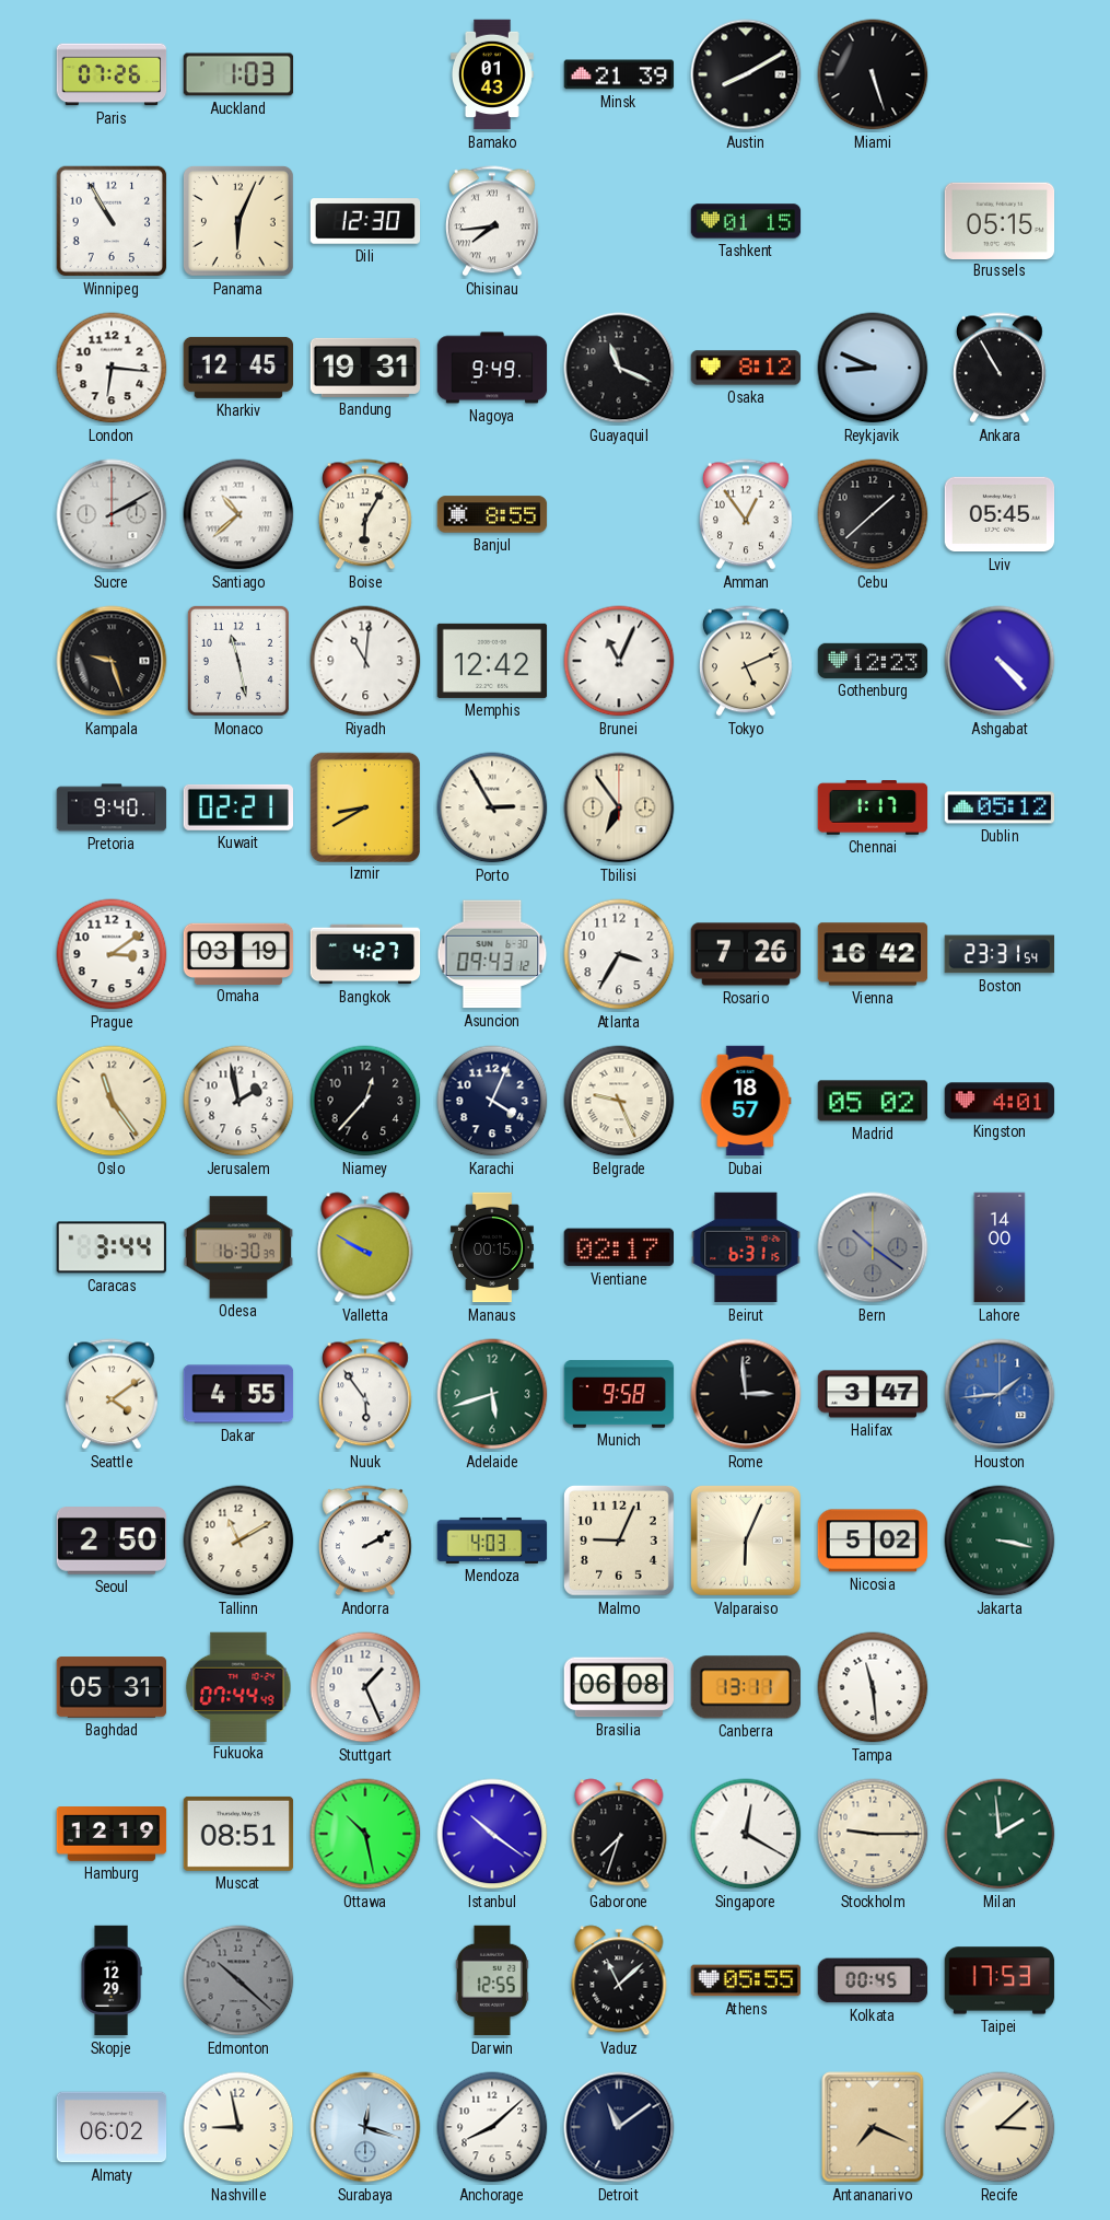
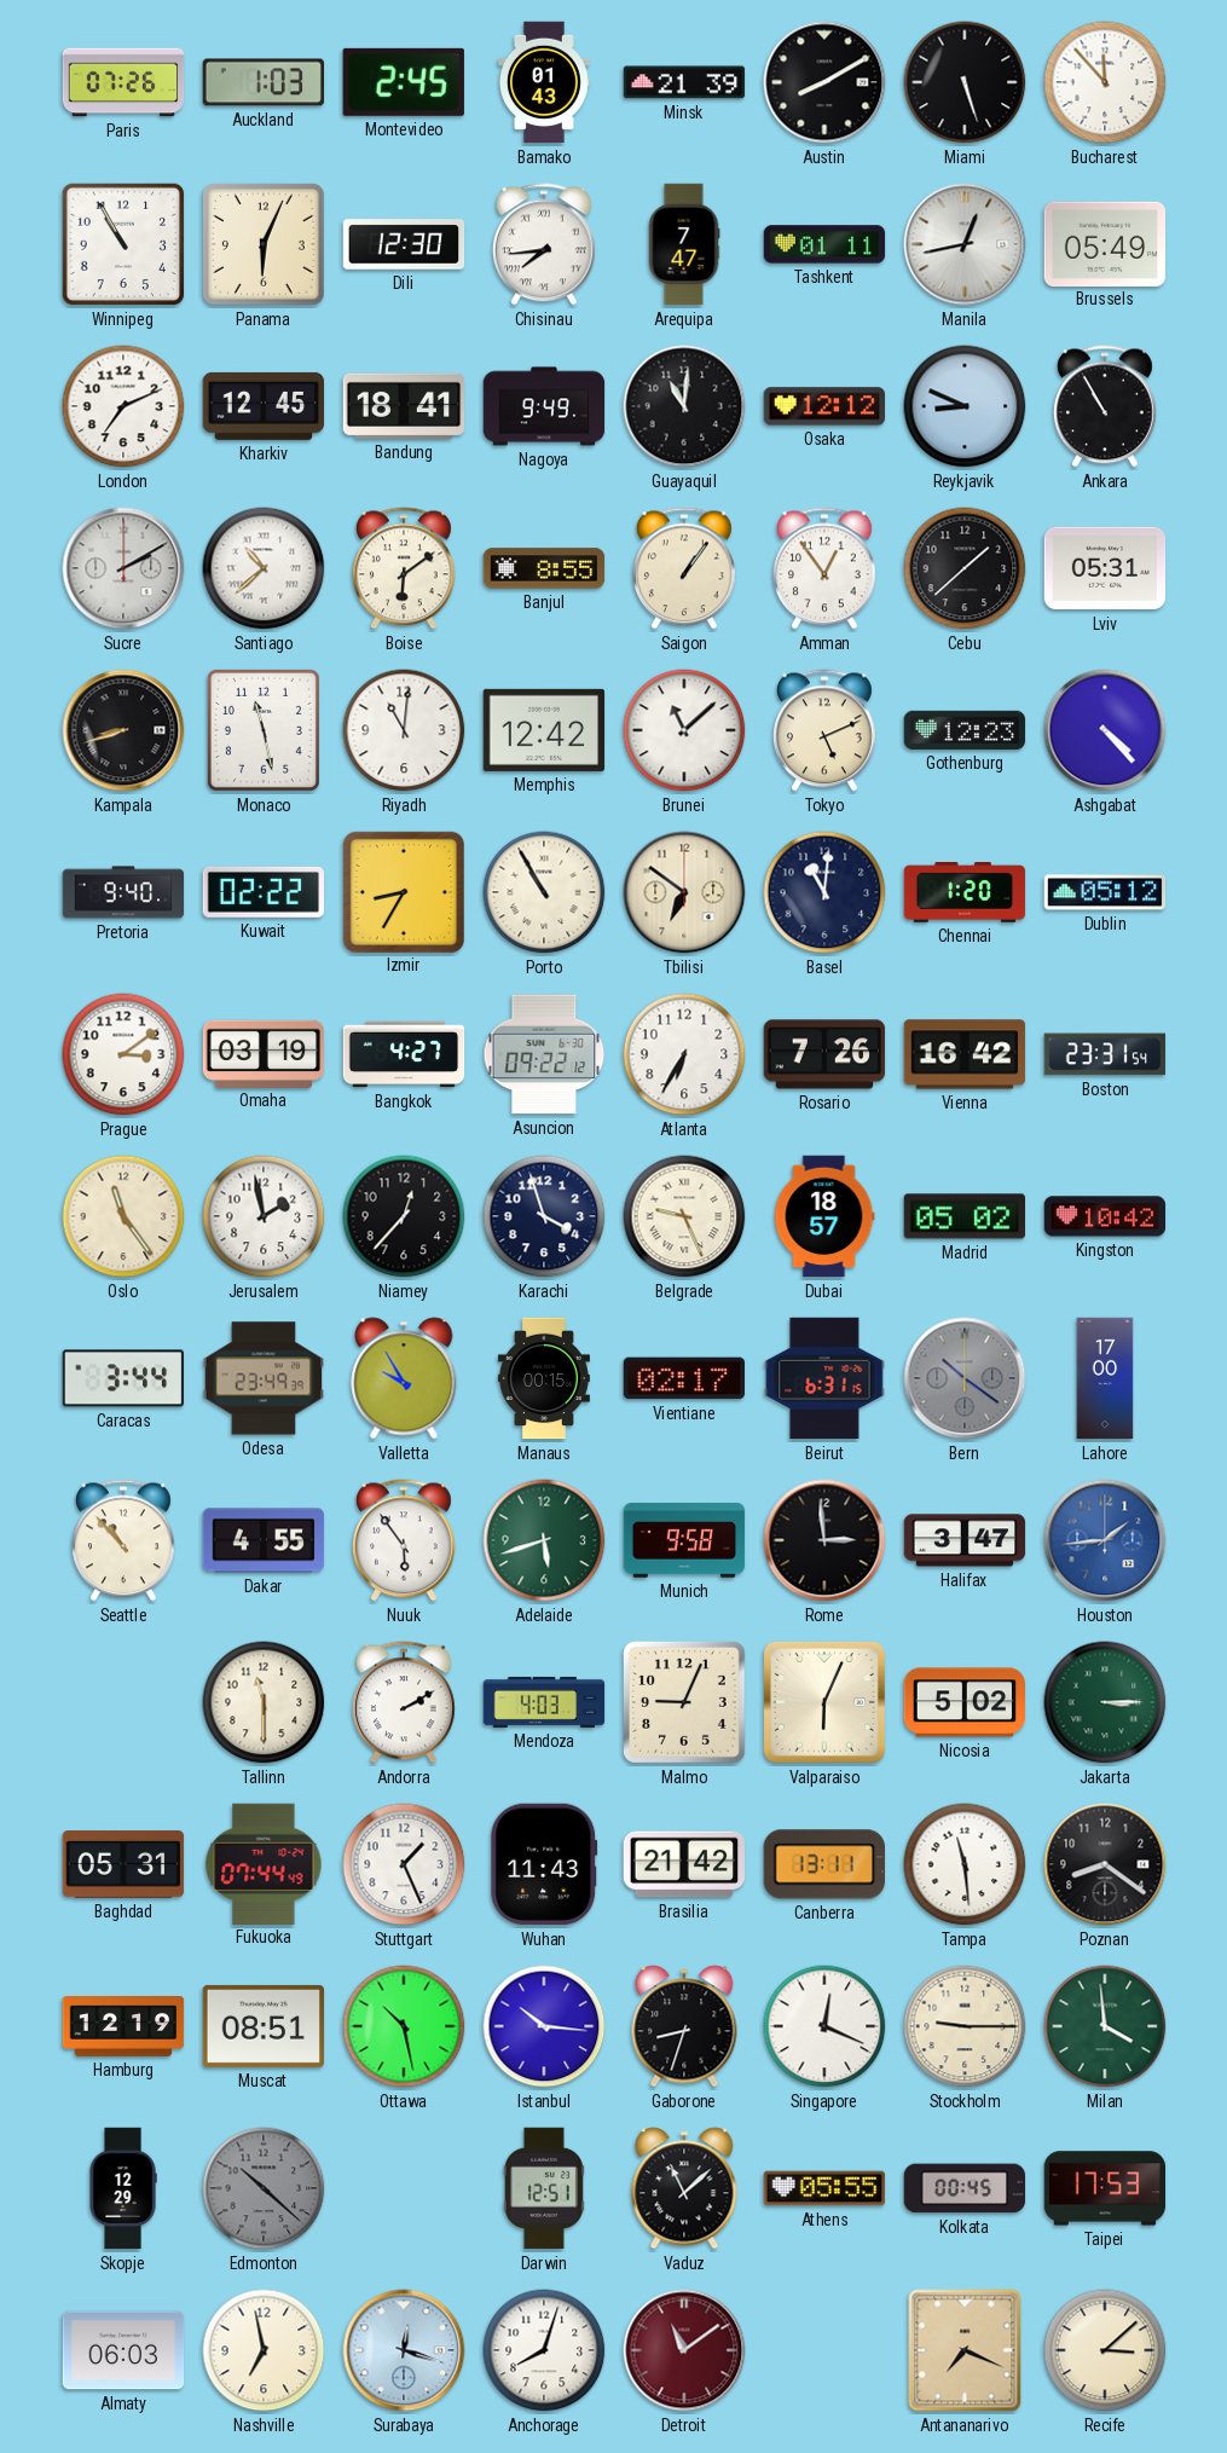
Montevideo: none -> 2:45 (404, 82)
Bucharest: none -> 11:53 (1105, 82)
Arequipa: none -> 7:47 (684, 244)
Tashkent: 01:15 -> 01:11 (824, 244)
Manila: none -> 12:43 (965, 244)
Brussels: 05:15 -> 05:49 (1105, 243)
London: 6:16 -> 7:11 (123, 406)
Bandung: 19:31 -> 18:41 (404, 406)
Guayaquil: 11:19 -> 11:01 (684, 406)
Osaka: 8:12 -> 12:12 (824, 406)
Boise: 6:05 -> 6:09 (404, 568)
Saigon: none -> 1:06 (684, 568)
Lviv: 05:45 -> 05:31 (1105, 568)
Kampala: 9:27 -> 8:42 (123, 730)
Brunei: 11:04 -> 11:08 (684, 730)
Kuwait: 02:21 -> 02:22 (262, 892)
Izmir: 8:40 -> 8:35 (403, 891)
Porto: 2:55 -> 10:55 (544, 892)
Tbilisi: 6:54 -> 6:51 (684, 892)
Basel: none -> 11:01 (824, 892)
Chennai: 1:17 -> 1:20 (965, 893)
Asuncion: 09:43 -> 09:22 (544, 1054)
Atlanta: 3:35 -> 6:35 (684, 1054)
Karachi: 4:04 -> 3:57 (544, 1216)
Kingston: 4:01 -> 10:42 (1105, 1216)
Odesa: 16:30 -> 23:49 (264, 1378)
Valletta: 9:50 -> 9:55 (404, 1378)
Lahore: 14:00 -> 17:00 (1105, 1378)
Seattle: 4:09 -> 10:53 (123, 1540)
Seoul: 2:50 -> none (112, 1541)
Tallinn: 11:10 -> 11:30 (264, 1702)
Jakarta: 3:17 -> 3:15 (1105, 1702)
Wuhan: none -> 11:43 (544, 1864)
Brasilia: 06:08 -> 21:42 (684, 1864)
Poznan: none -> 8:21 (1105, 1864)
Istanbul: 10:21 -> 10:16 (544, 2026)
Gaborone: 7:33 -> 8:33 (684, 2026)
Singapore: 12:20 -> 12:19 (824, 2026)
Milan: 1:59 -> 3:59 (1105, 2026)
Darwin: 12:55 -> 12:51 (544, 2188)
Almaty: 06:02 -> 06:03 (123, 2350)
Nashville: 8:58 -> 6:58 (264, 2350)
Anchorage: 8:08 -> 8:03 (544, 2350)
Detroit dial: navy -> burgundy (684, 2350)
